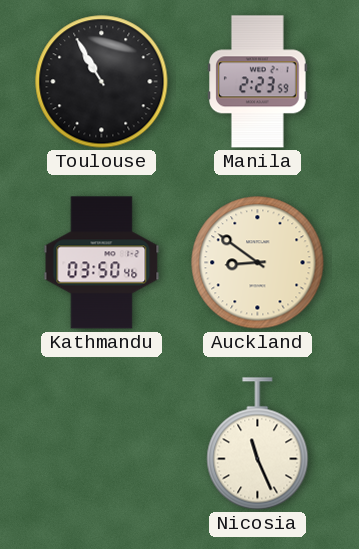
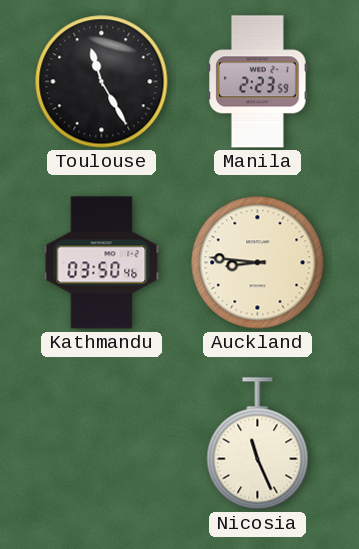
Toulouse: 10:55 -> 11:25 (102, 82)
Auckland: 8:51 -> 8:46 (258, 263)
